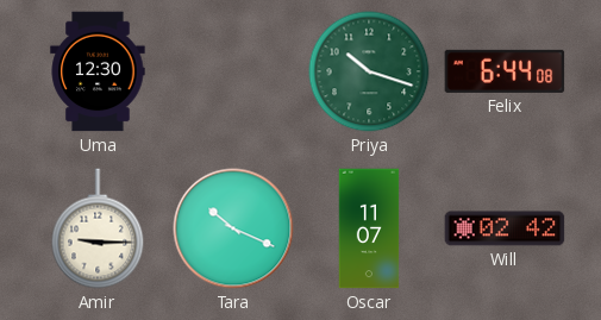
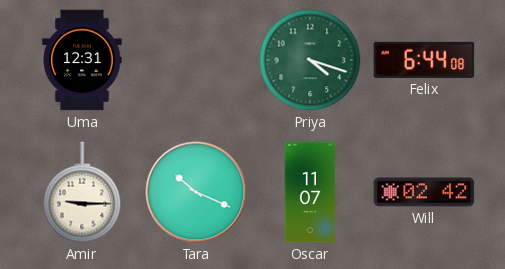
Uma: 12:30 -> 12:31 (82, 60)
Priya: 10:18 -> 4:18 (310, 60)
